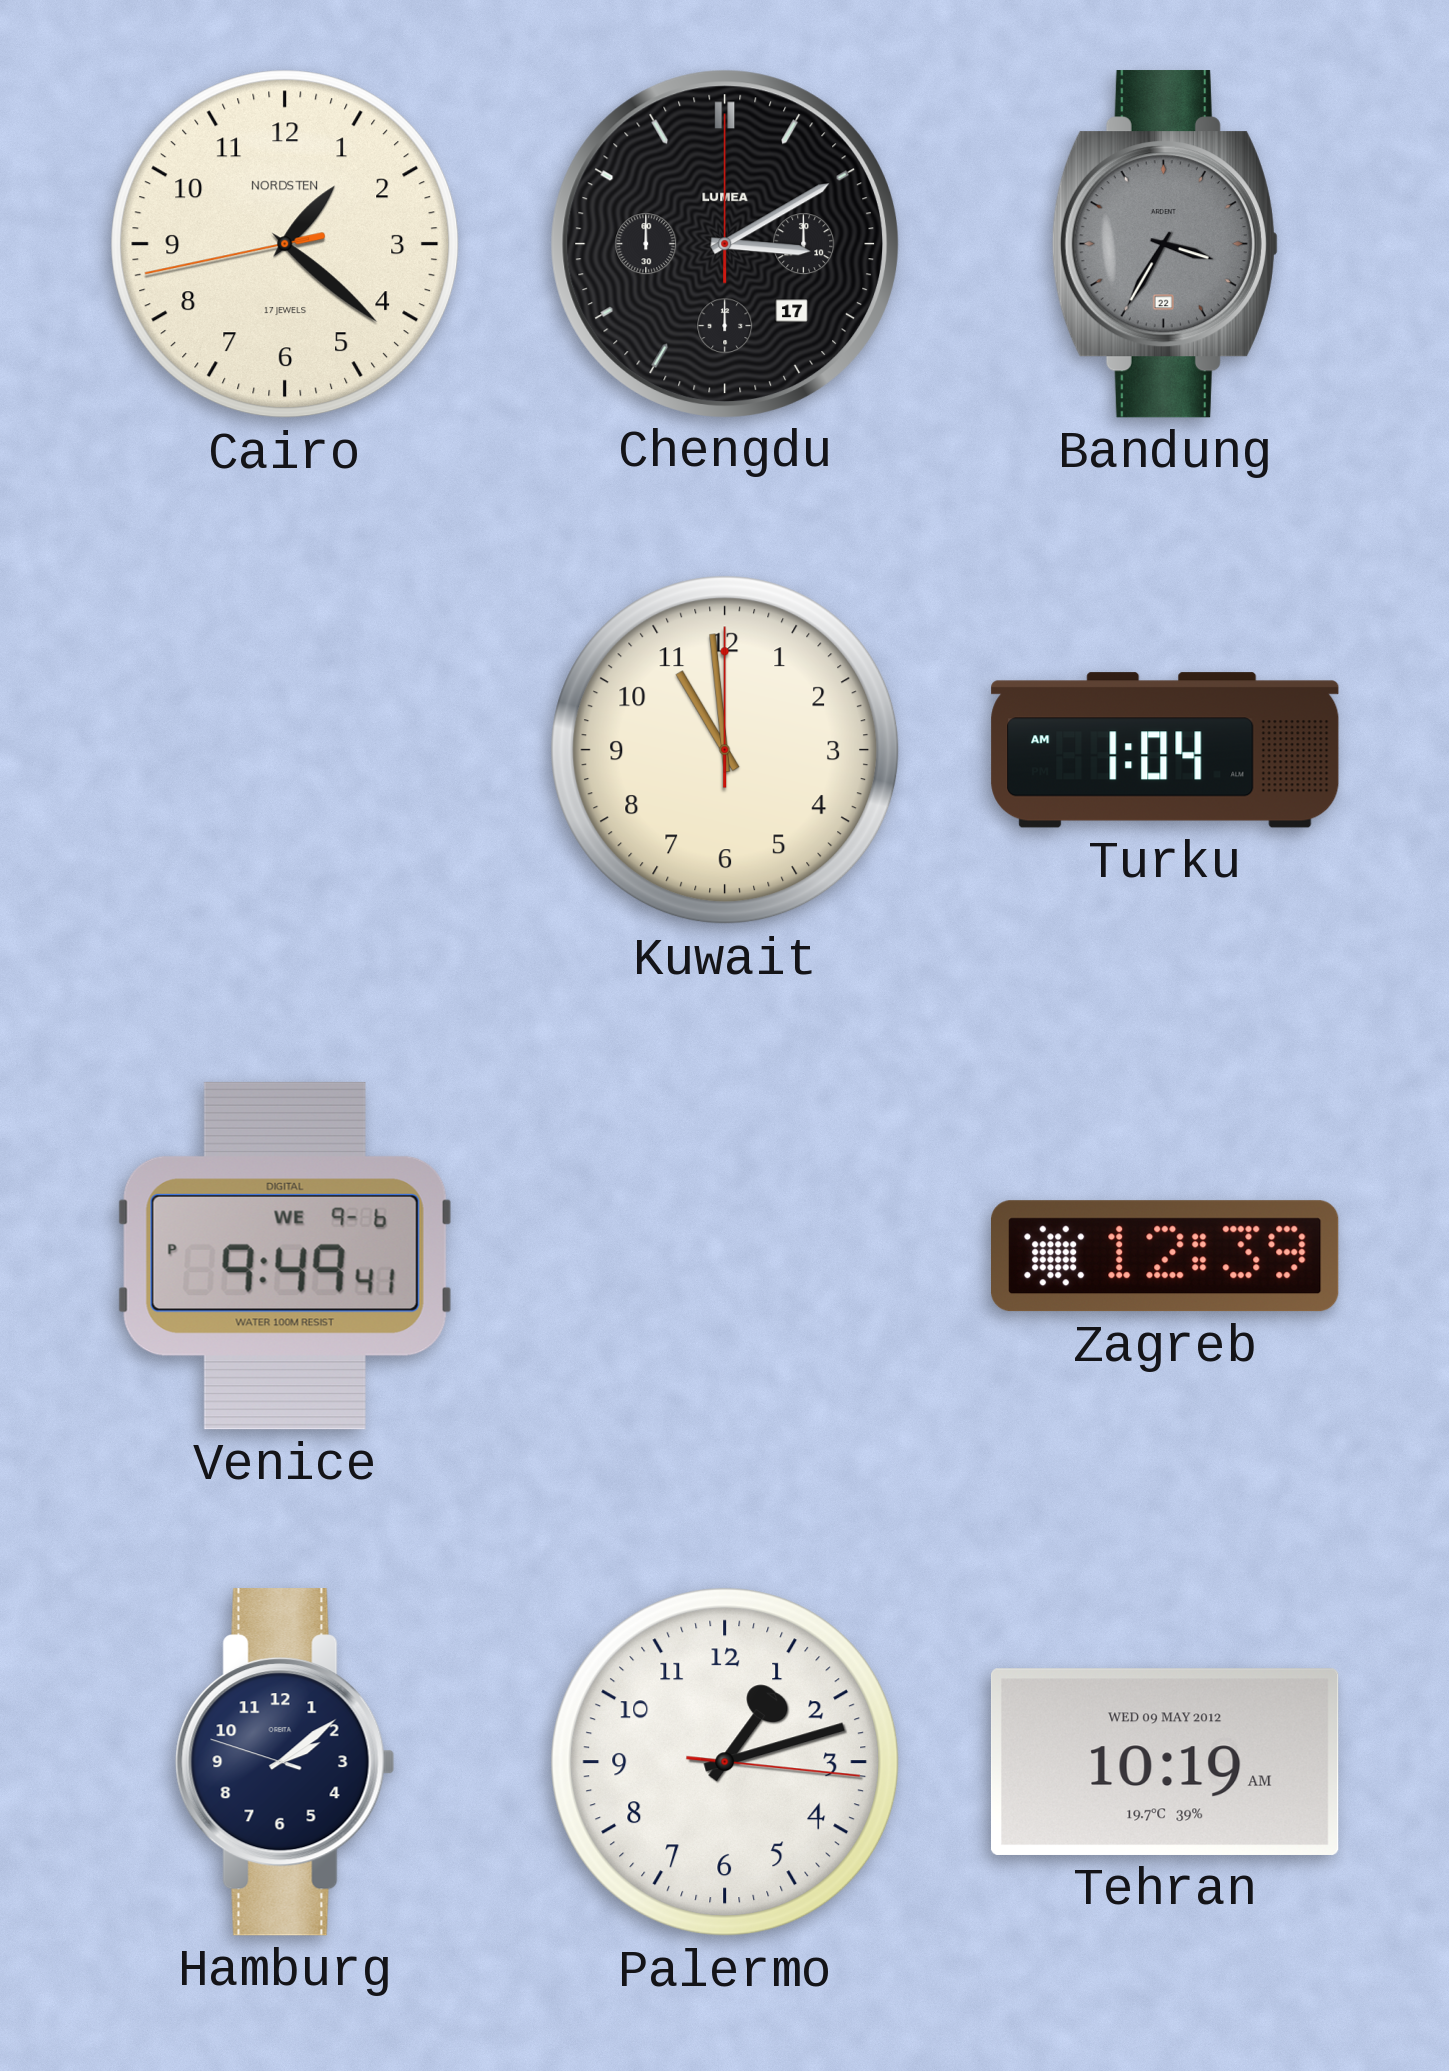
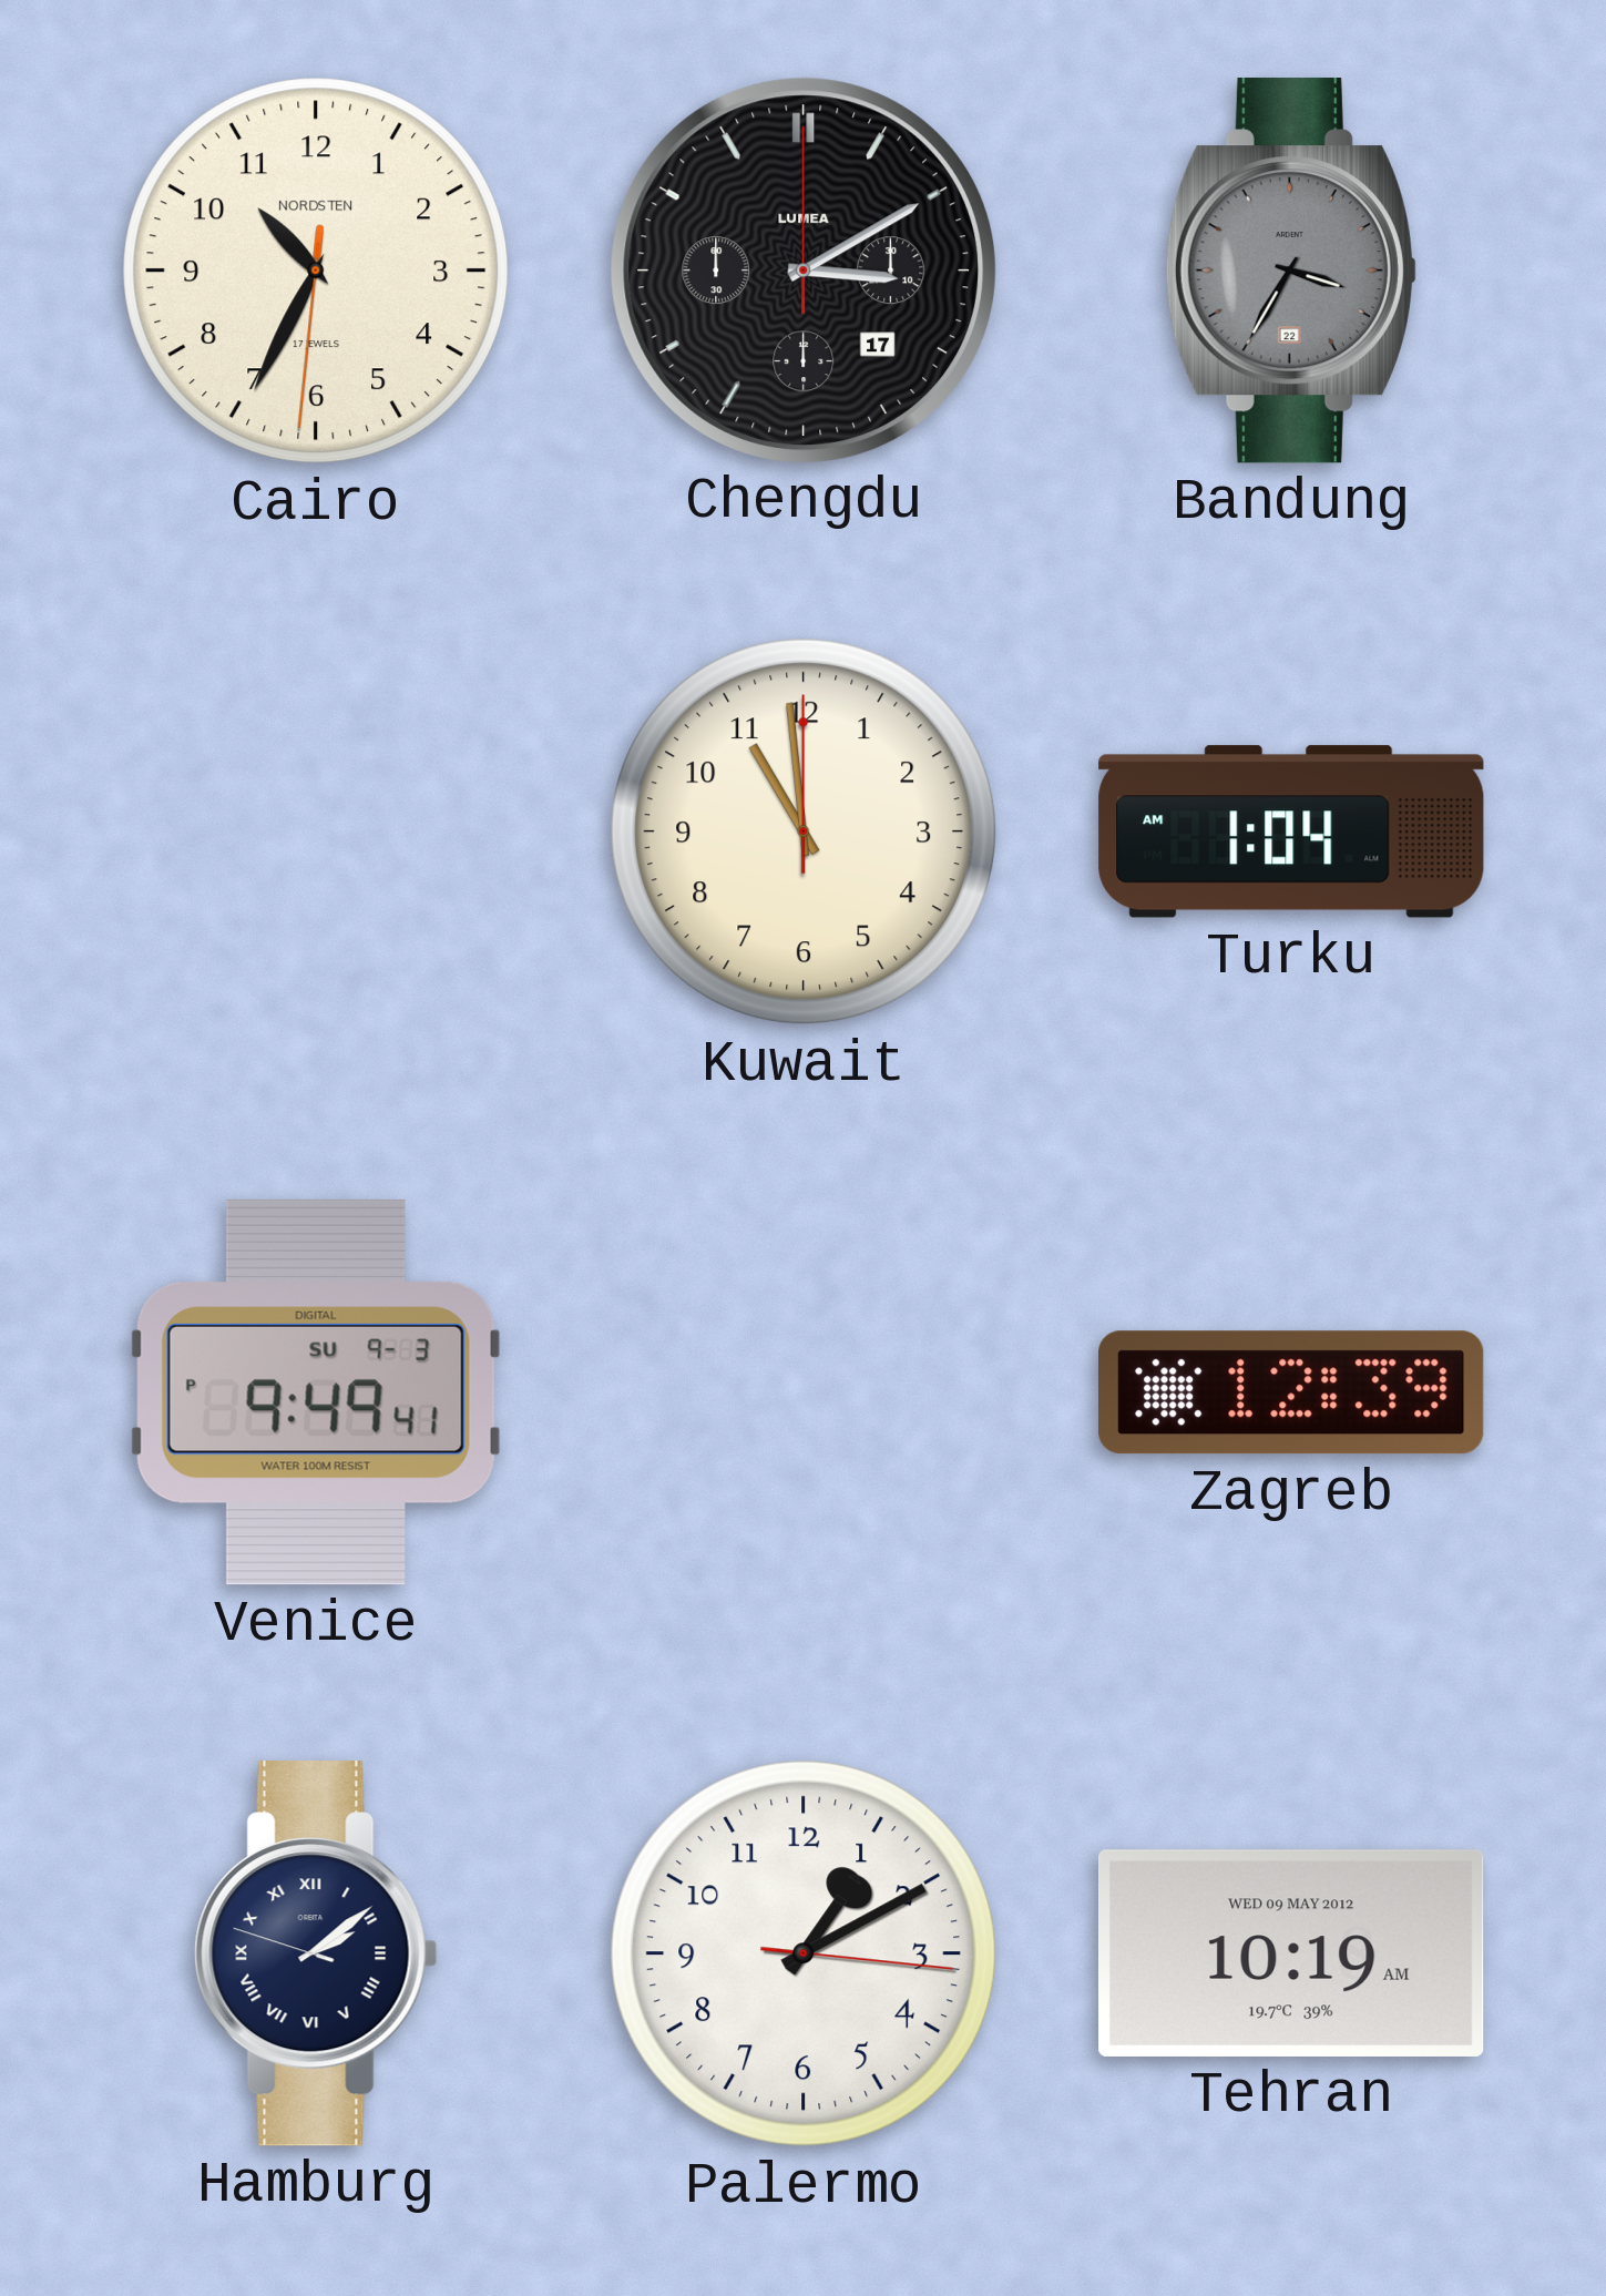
Cairo: 1:21 -> 10:34 (316, 271)
Venice date: WE 9-6 -> SU 9-3 (316, 1392)
Hamburg numerals: Arabic -> Roman (316, 1953)
Palermo: 1:12 -> 1:10 (804, 1953)
